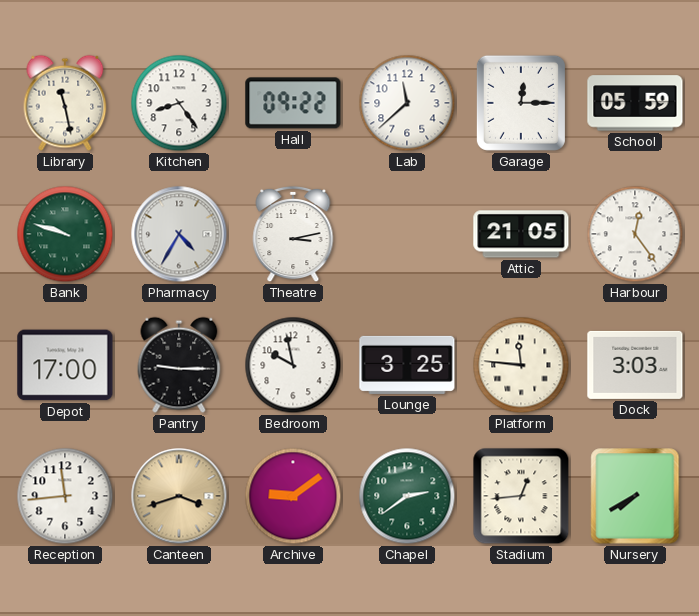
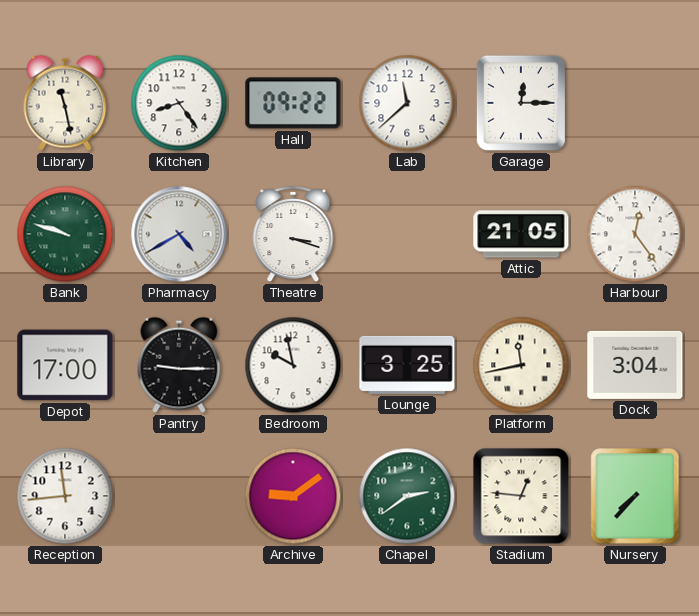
School: 05:59 -> none (635, 103)
Pharmacy: 4:35 -> 4:40 (179, 234)
Theatre: 3:13 -> 3:18 (293, 234)
Platform: 11:46 -> 11:43 (521, 365)
Dock: 3:03 -> 3:04 (635, 365)
Canteen: 3:42 -> none (179, 496)
Stadium: 12:44 -> 12:46 (521, 496)
Nursery: 7:40 -> 7:37 (635, 496)
